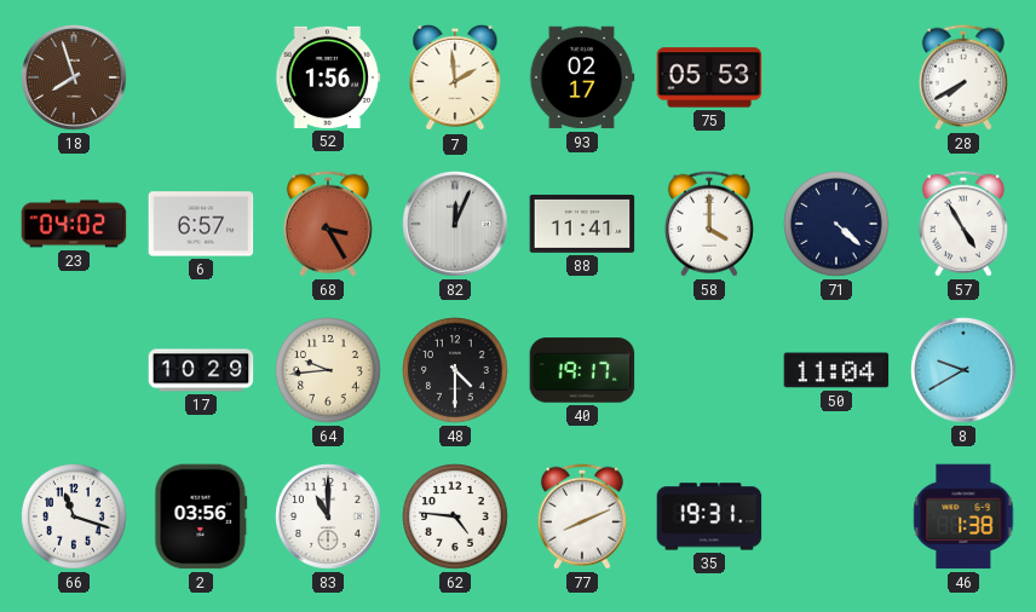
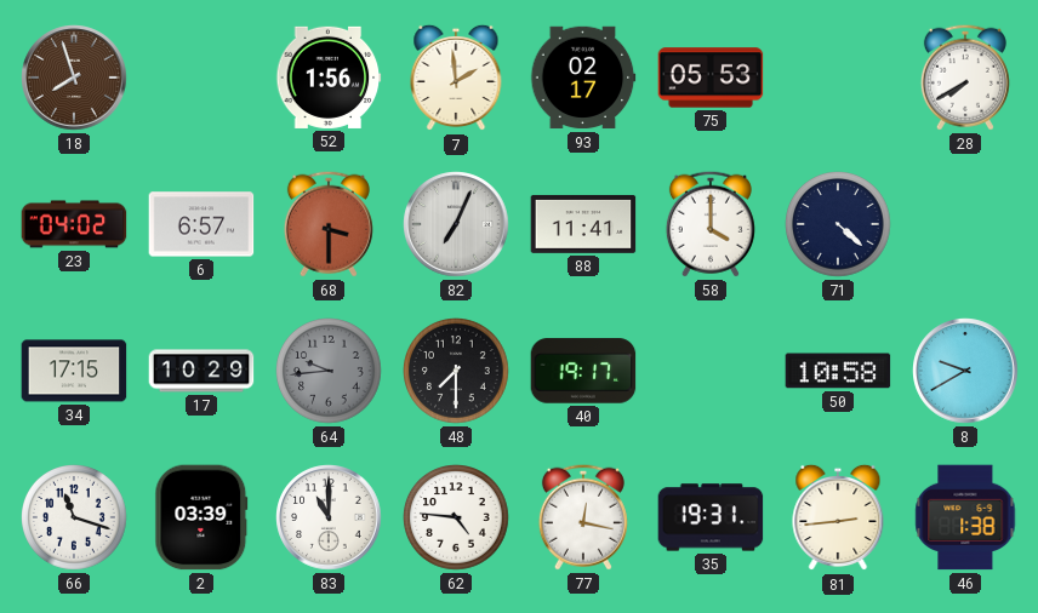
68: 3:25 -> 3:30 (329, 224)
82: 12:04 -> 7:04 (456, 224)
57: 4:55 -> none (963, 224)
34: none -> 17:15 (74, 371)
64 dial: cream -> grey (330, 372)
48: 4:30 -> 7:30 (457, 372)
50: 11:04 -> 10:58 (838, 371)
2: 03:56 -> 03:39 (201, 517)
77: 8:11 -> 12:17 (583, 517)
81: none -> 2:44 (838, 517)
